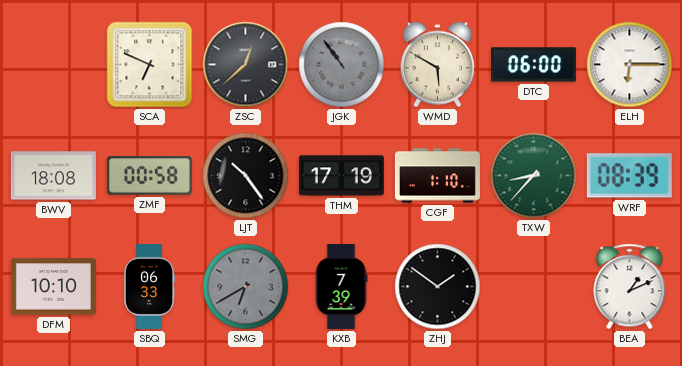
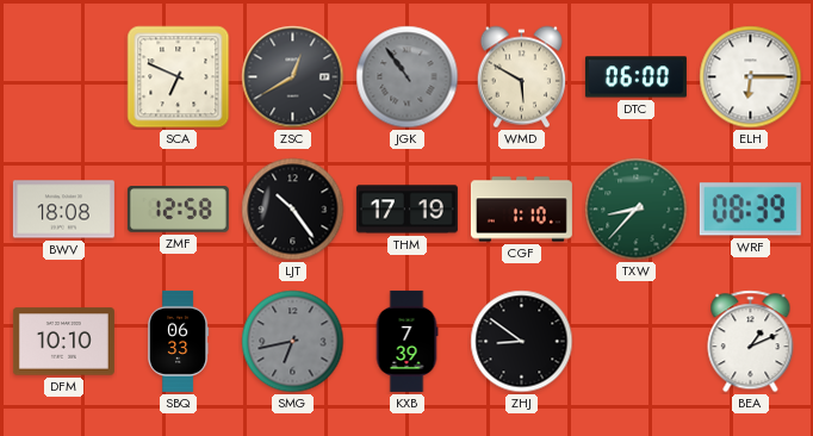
ZSC: 12:38 -> 12:40 (293, 77)
ZMF: 00:58 -> 12:58 (178, 210)
SMG: 6:40 -> 6:43 (293, 342)
ZHJ: 1:51 -> 8:51 (522, 342)
